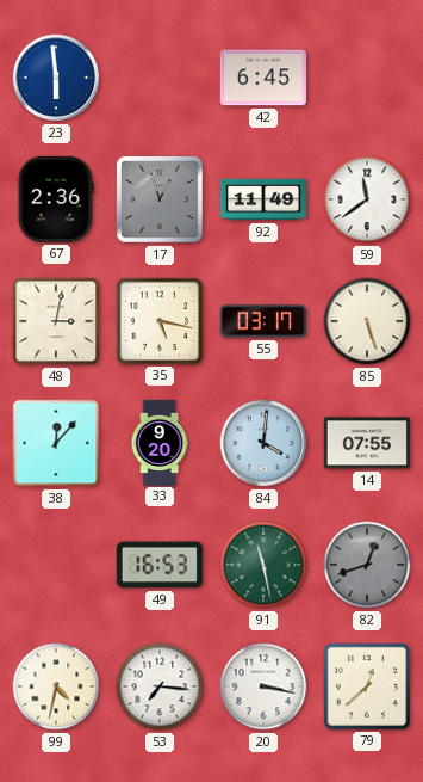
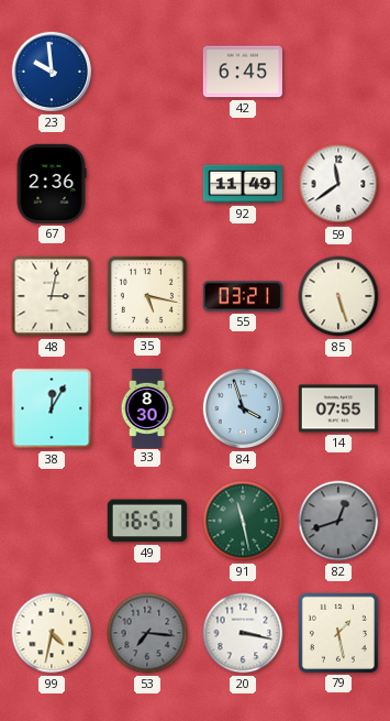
23: 5:59 -> 9:59 (52, 72)
17: 12:57 -> none (160, 199)
55: 03:17 -> 03:21 (243, 296)
38: 12:07 -> 12:05 (52, 408)
33: 9:20 -> 8:30 (147, 407)
84: 4:01 -> 3:57 (243, 408)
49: 16:53 -> 16:51 (147, 521)
53 dial: white -> grey (147, 633)
79: 12:38 -> 1:28 (338, 633)
